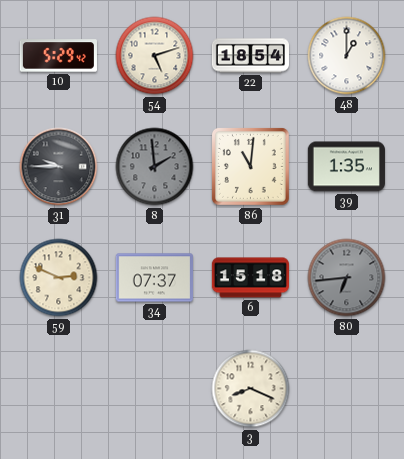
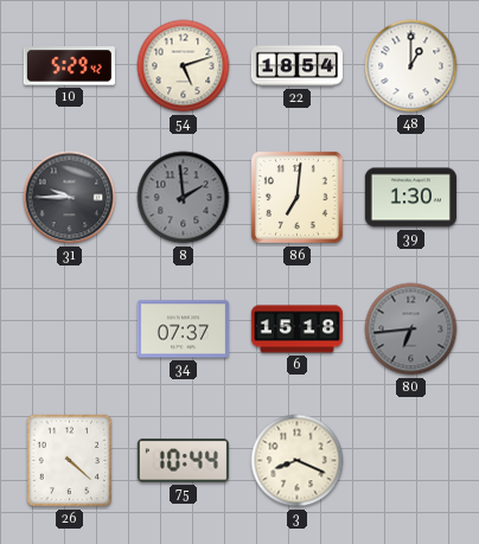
86: 11:01 -> 7:01 (296, 197)
39: 1:35 -> 1:30 (410, 198)
59: 2:49 -> none (59, 278)
26: none -> 4:22 (70, 461)
75: none -> 10:44 (183, 461)
